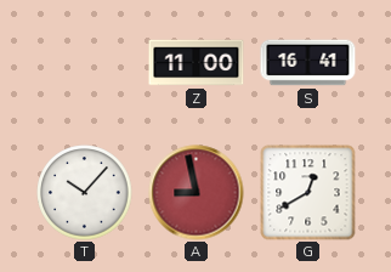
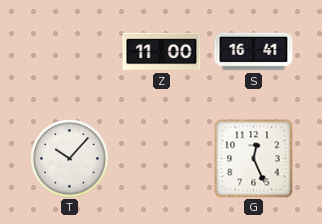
A: 8:58 -> none (197, 193)
G: 12:40 -> 12:26 (254, 159)
